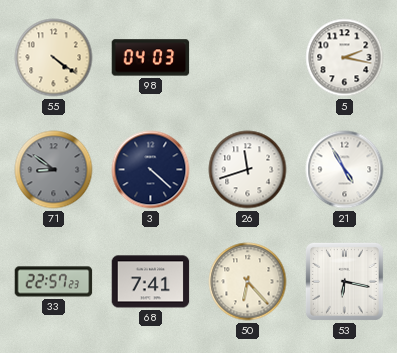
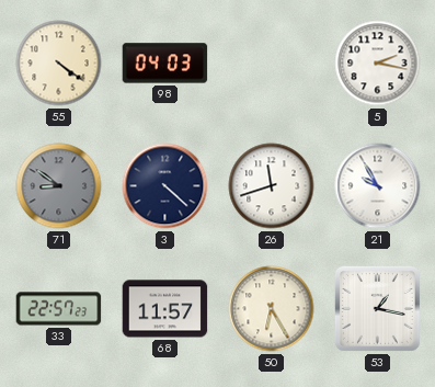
21: 4:55 -> 9:55 (378, 186)
68: 7:41 -> 11:57 (165, 309)
50: 6:23 -> 6:25 (272, 309)
53: 6:17 -> 1:17 (377, 308)
